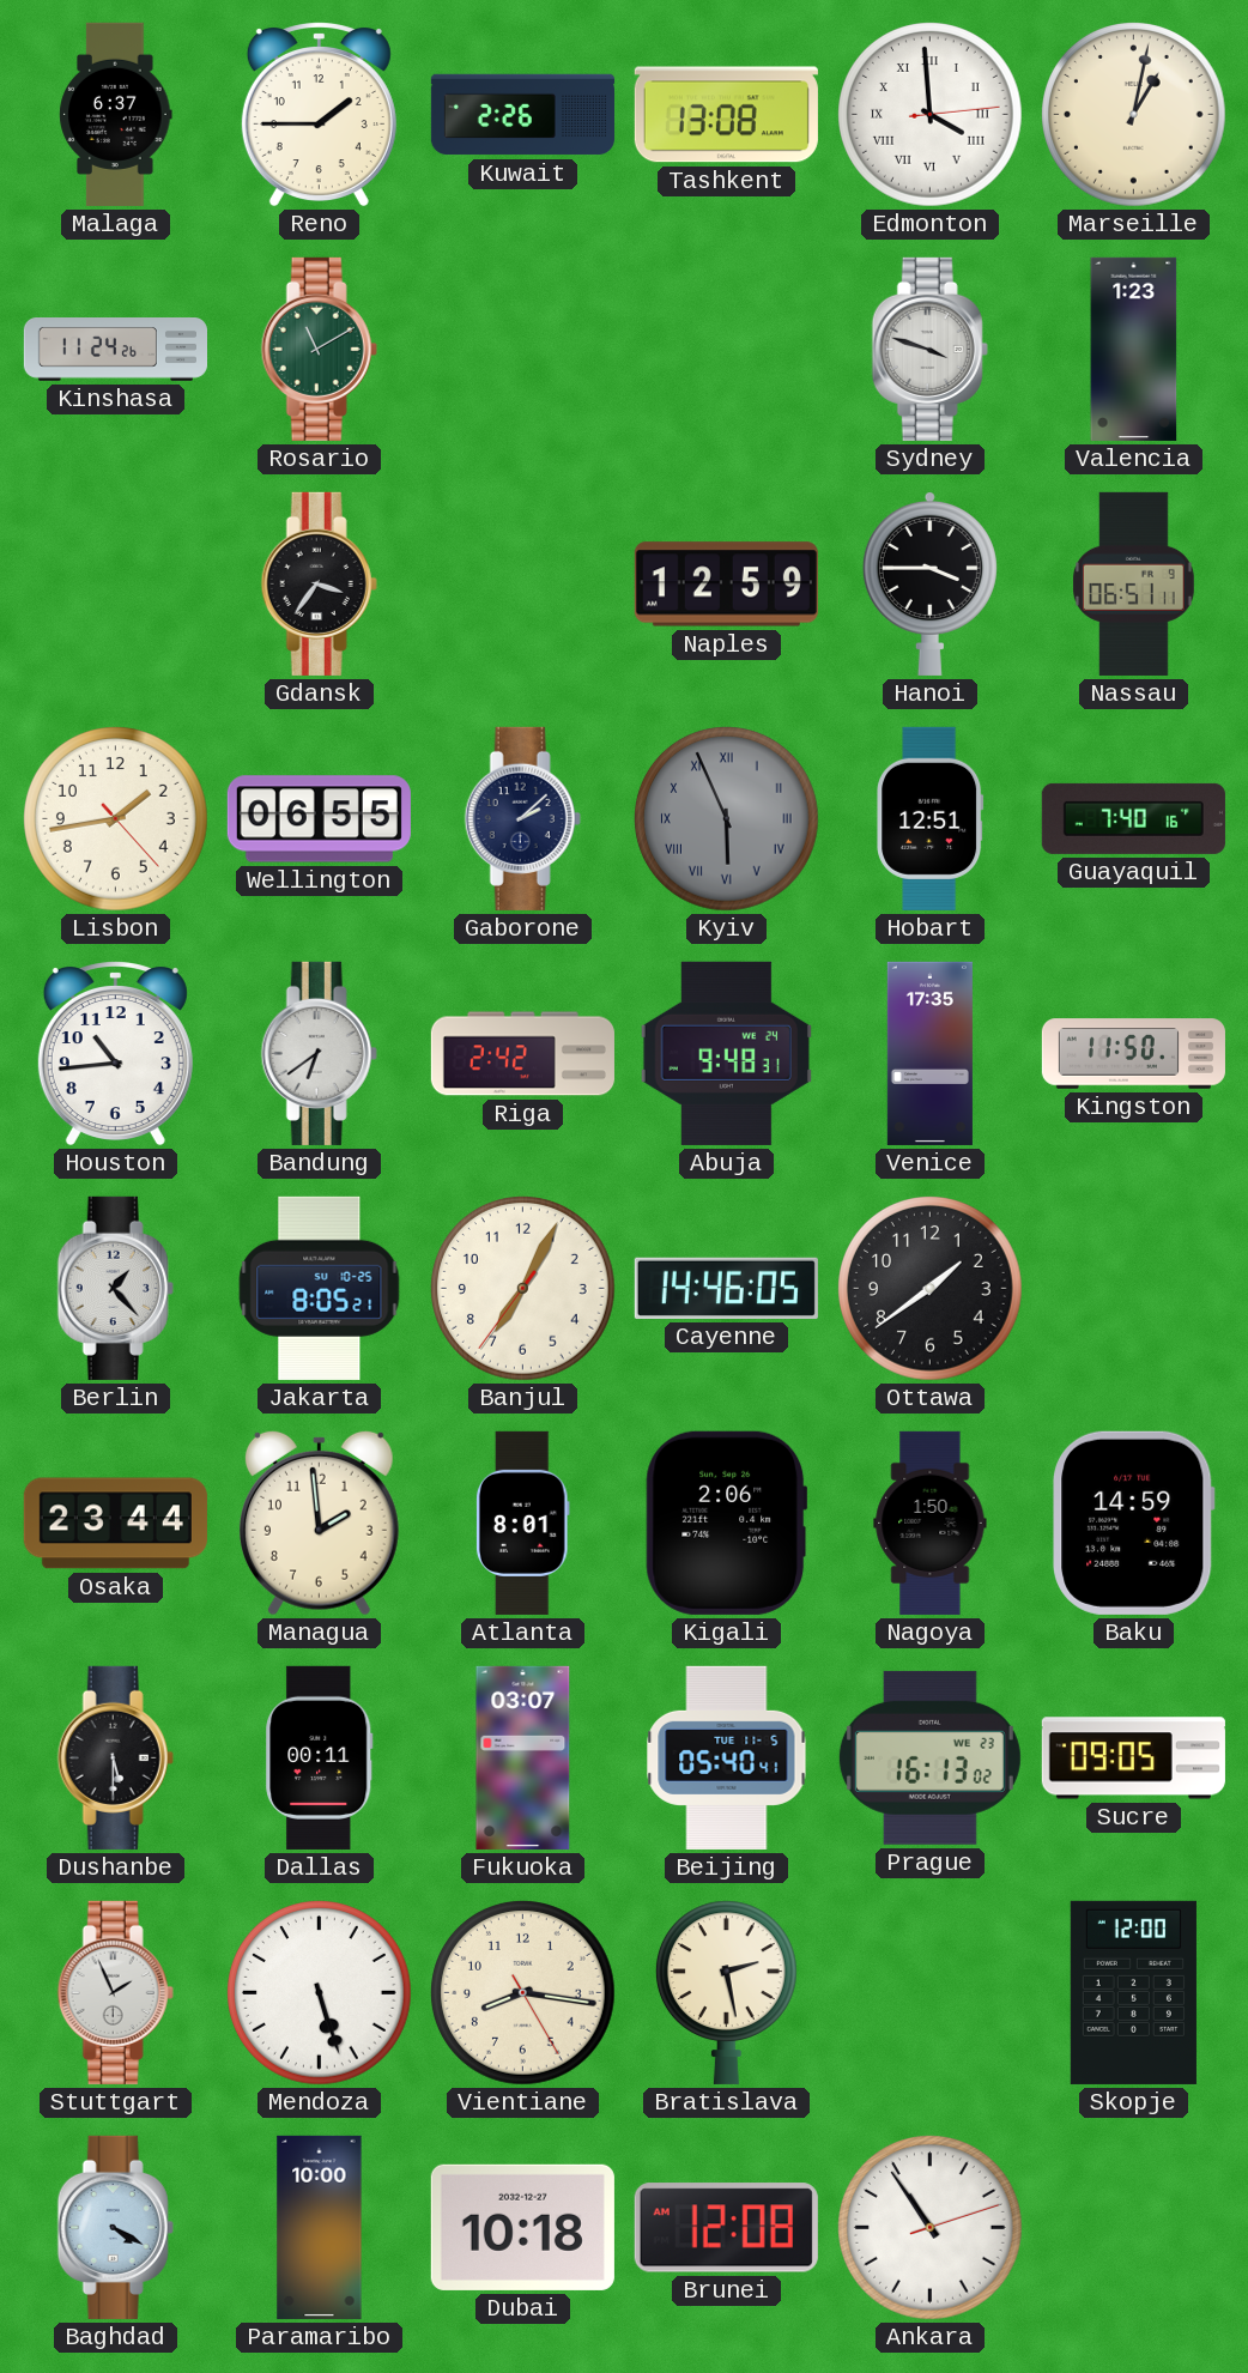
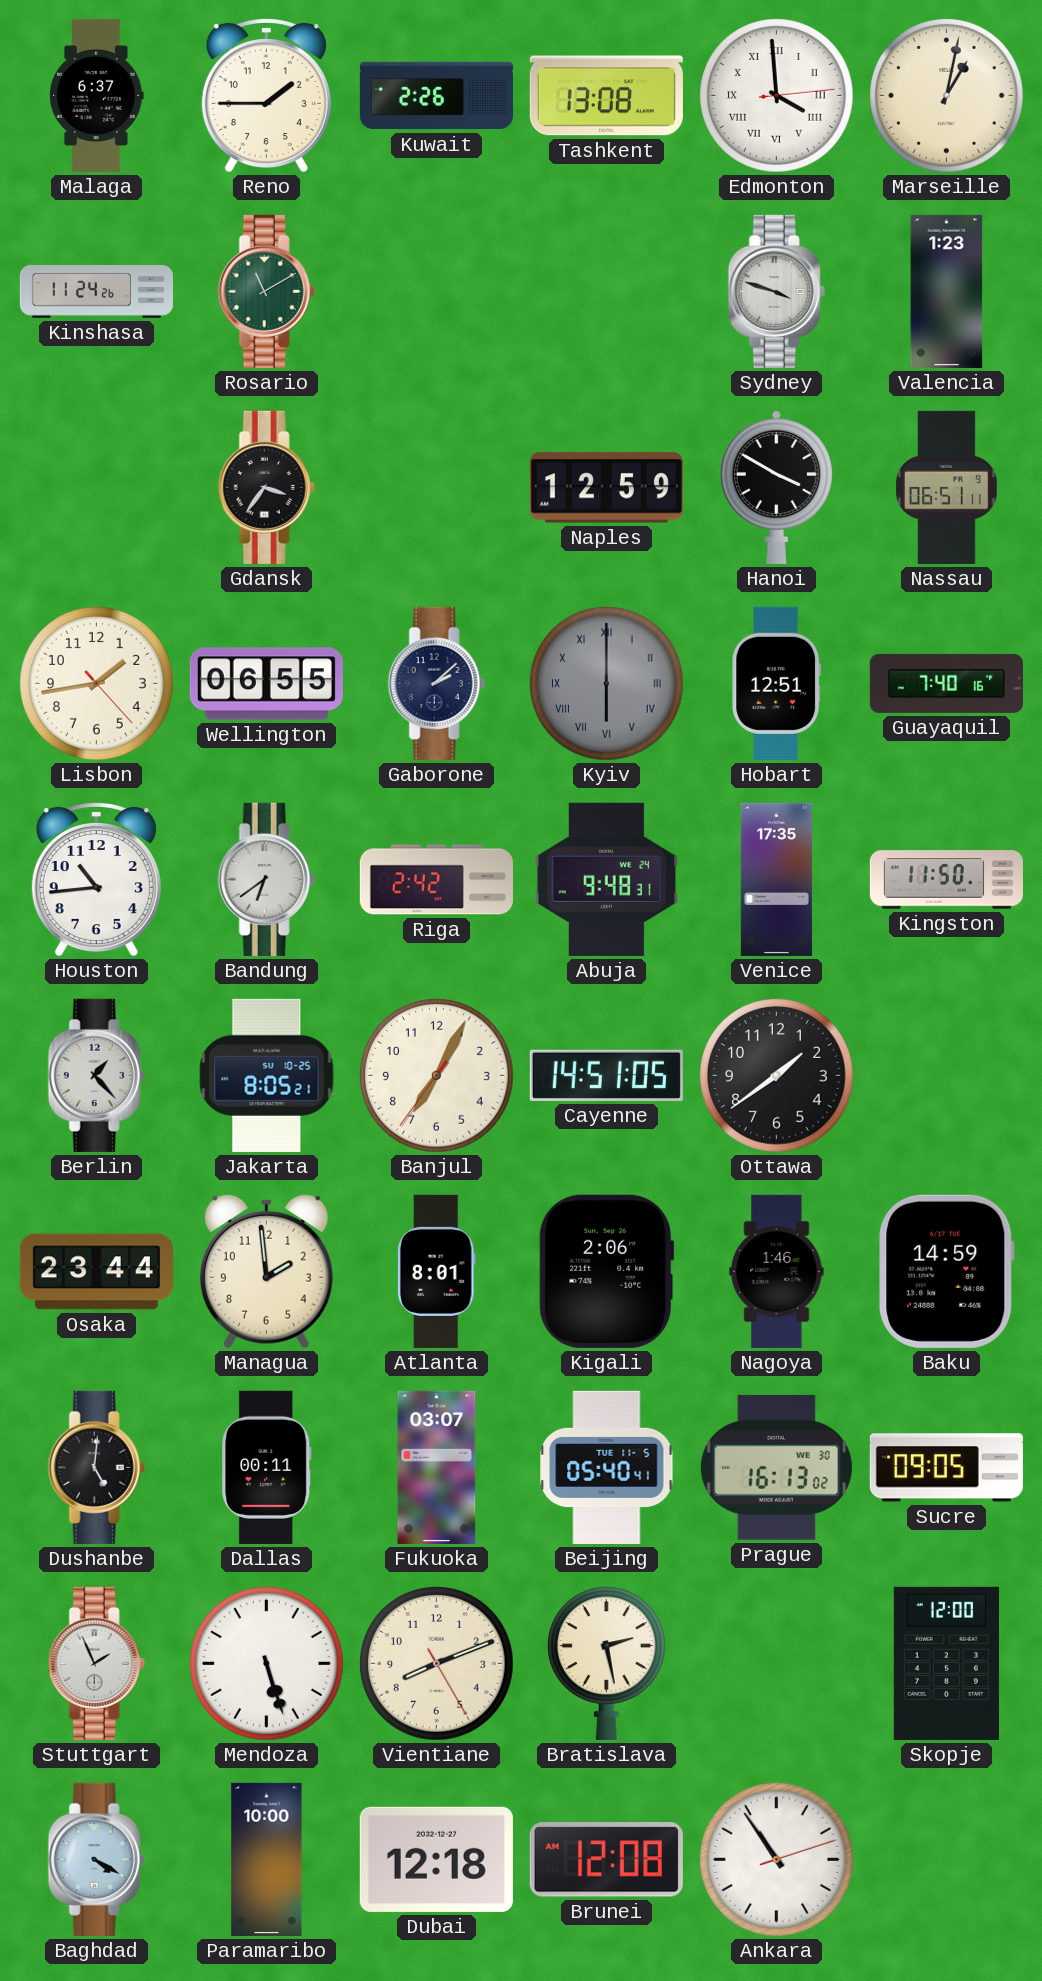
Hanoi: 3:45 -> 3:50 (776, 487)
Kyiv: 5:56 -> 6:00 (607, 684)
Cayenne: 14:46 -> 14:51 (606, 1075)
Nagoya: 1:50 -> 1:46 (777, 1271)
Dushanbe: 5:30 -> 5:01 (96, 1467)
Prague date: WE 23 -> WE 30 (776, 1467)
Vientiane: 8:16 -> 8:11 (437, 1664)
Dubai: 10:18 -> 12:18 (436, 1859)
